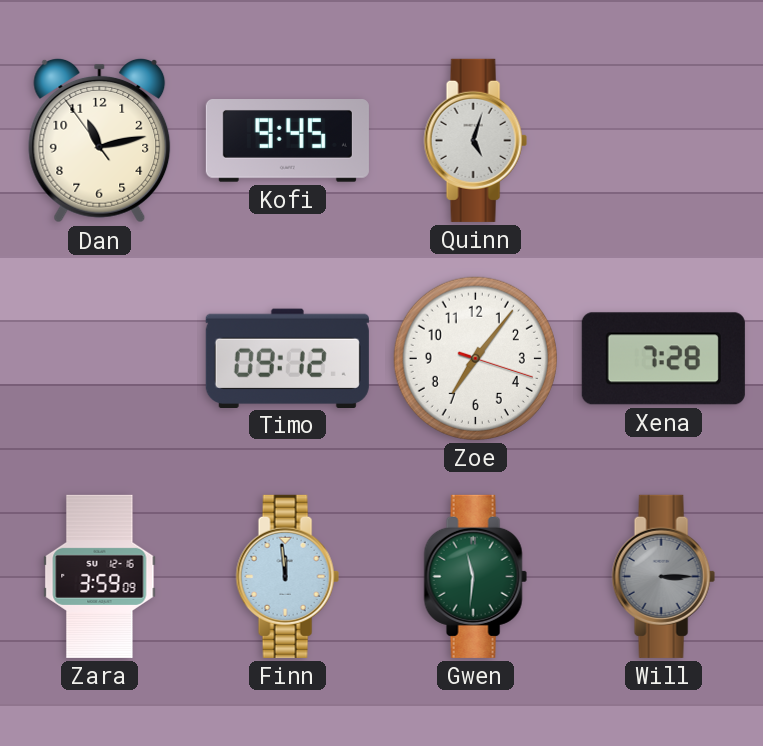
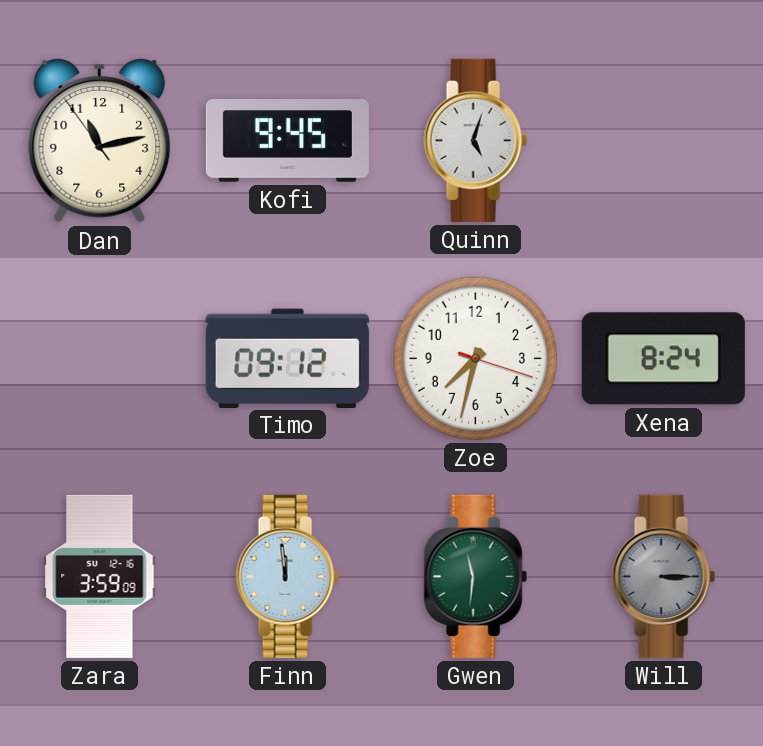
Zoe: 7:06 -> 7:32 (475, 358)
Xena: 7:28 -> 8:24 (663, 359)
